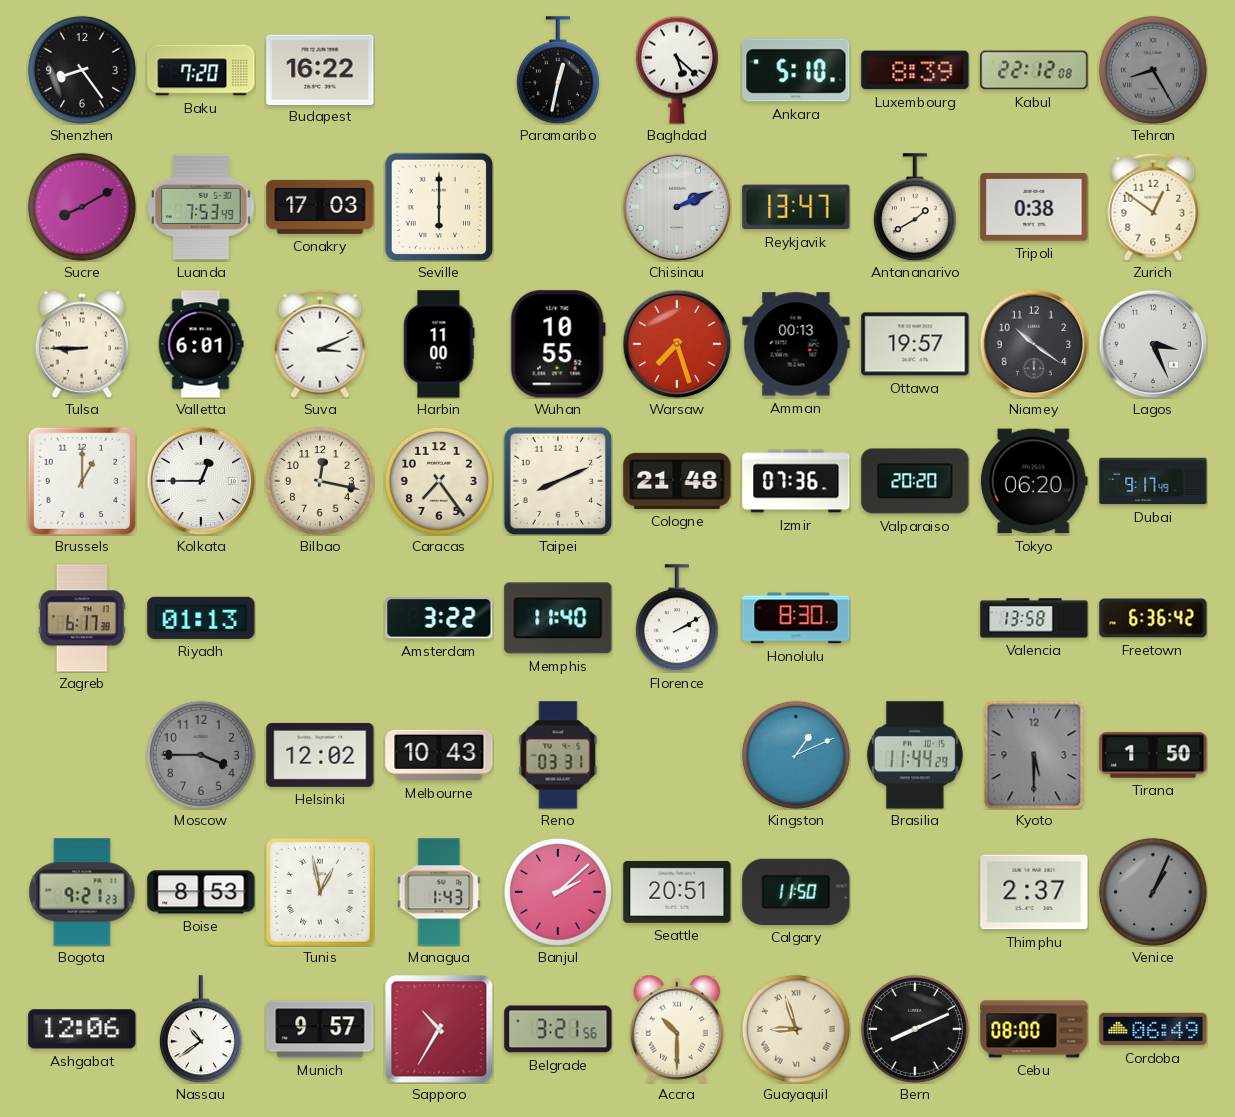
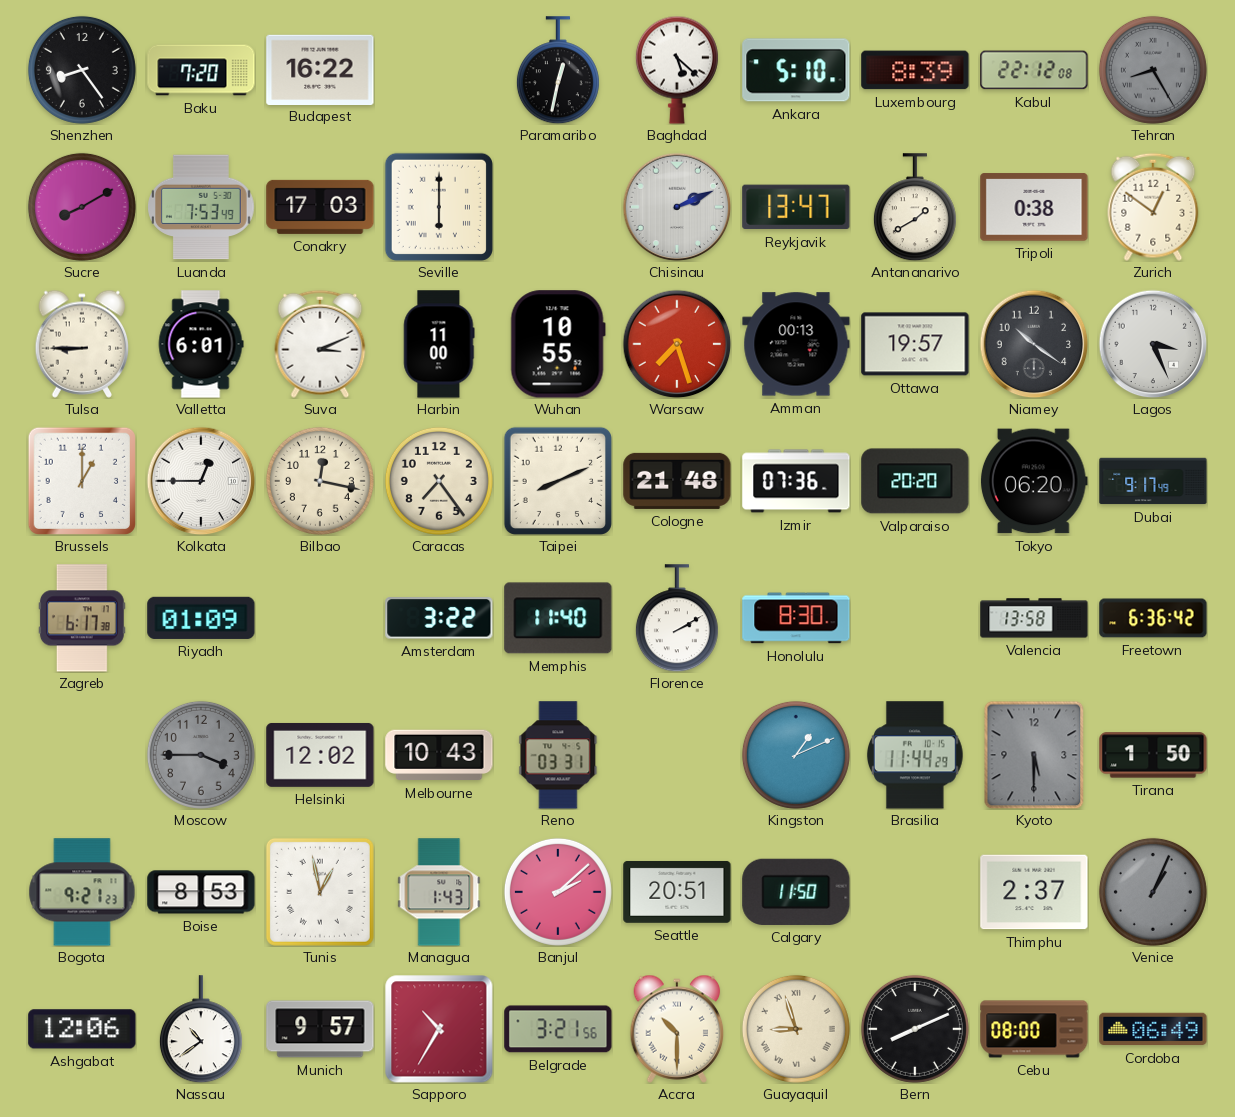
Riyadh: 01:13 -> 01:09 (201, 618)
